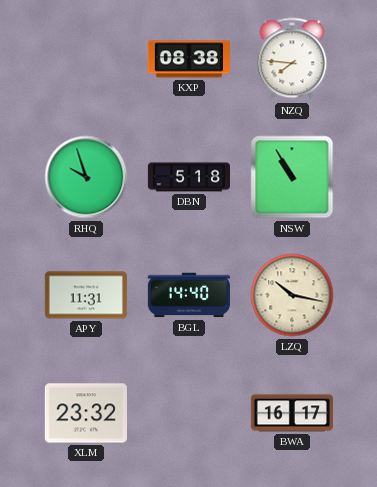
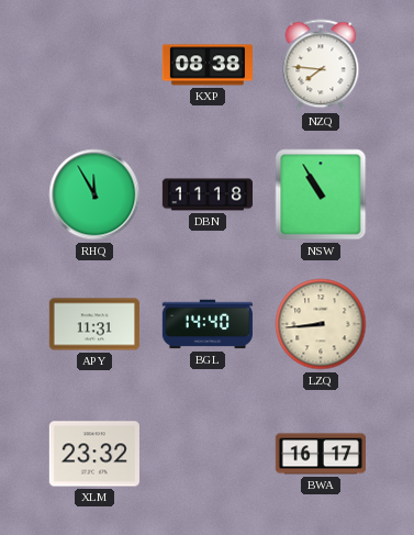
RHQ: 9:57 -> 11:55 (94, 194)
DBN: 5:18 -> 11:18 (206, 194)
LZQ: 10:17 -> 8:44 (321, 324)
